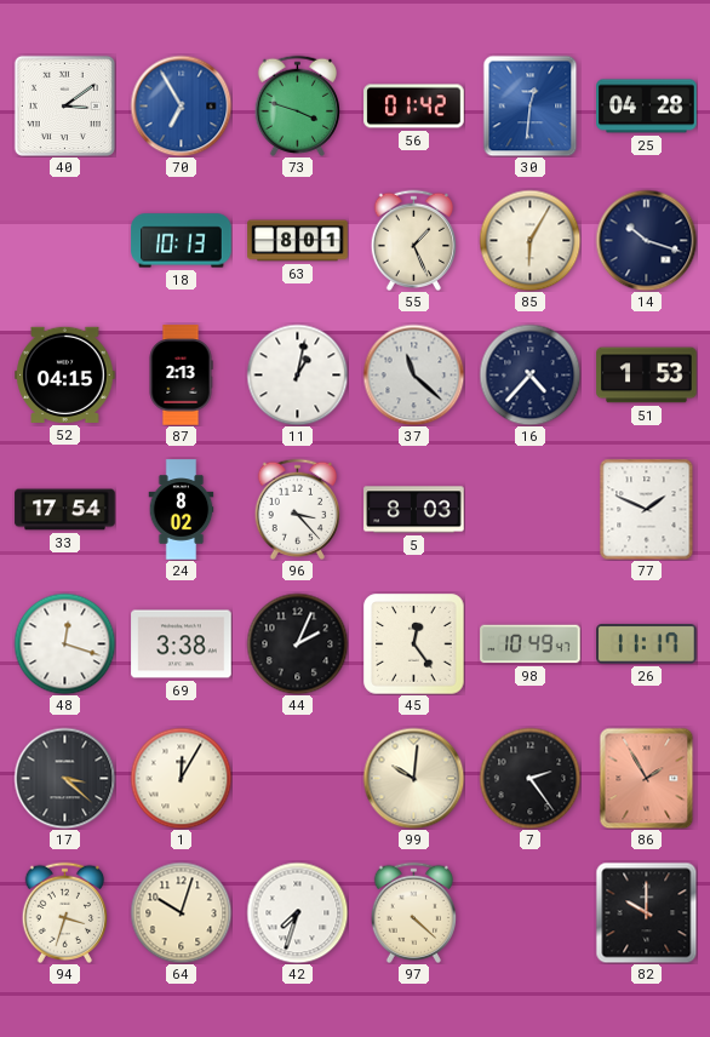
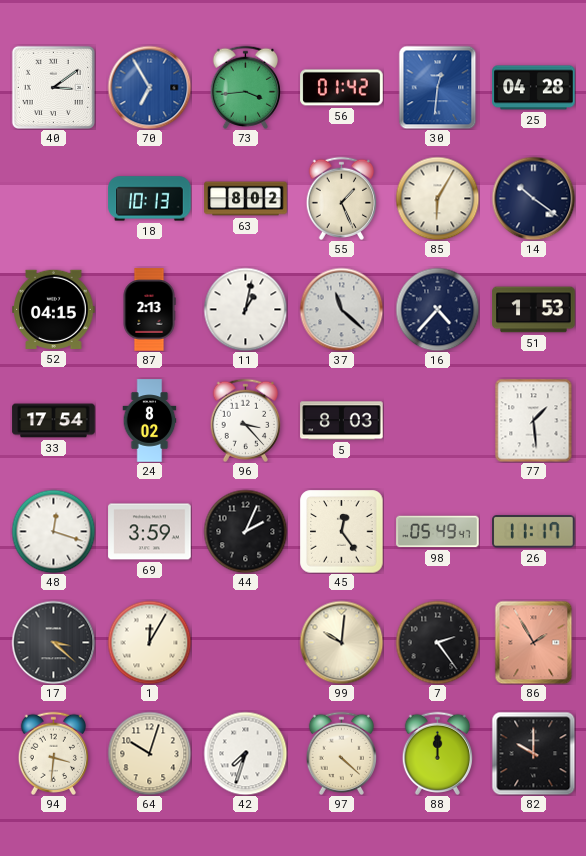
73: 3:48 -> 3:44 (245, 87)
63: 8:01 -> 8:02 (246, 199)
14: 10:18 -> 10:21 (533, 198)
77: 1:49 -> 1:29 (534, 420)
69: 3:38 -> 3:59 (150, 532)
98: 10:49 -> 05:49 (438, 532)
94: 3:33 -> 3:31 (53, 753)
88: none -> 12:00 (437, 753)
